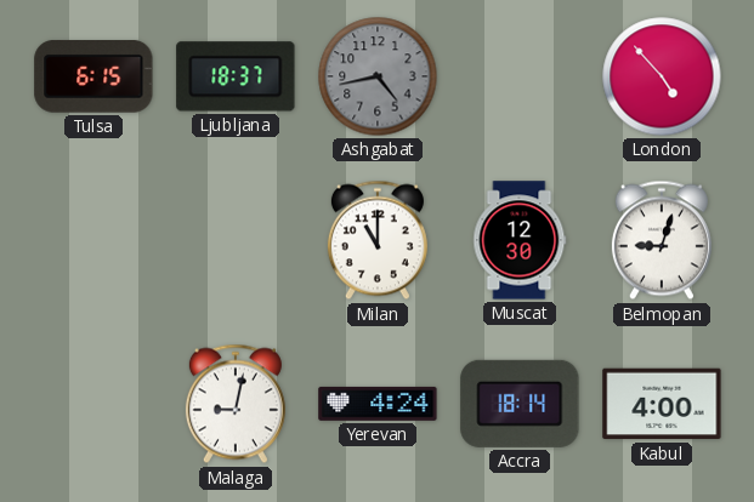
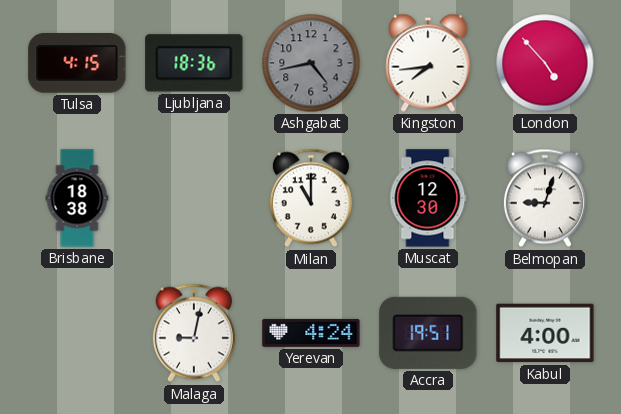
Tulsa: 6:15 -> 4:15 (77, 64)
Ljubljana: 18:37 -> 18:36 (194, 63)
Kingston: none -> 7:44 (428, 63)
Brisbane: none -> 18:38 (77, 198)
Accra: 18:14 -> 19:51 (428, 333)
